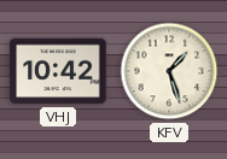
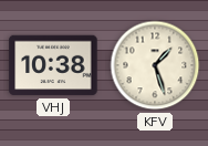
VHJ: 10:42 -> 10:38 (53, 65)
